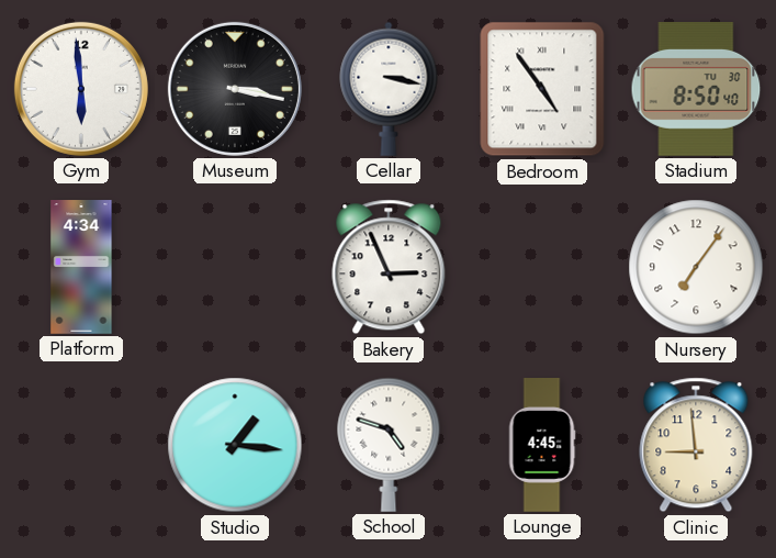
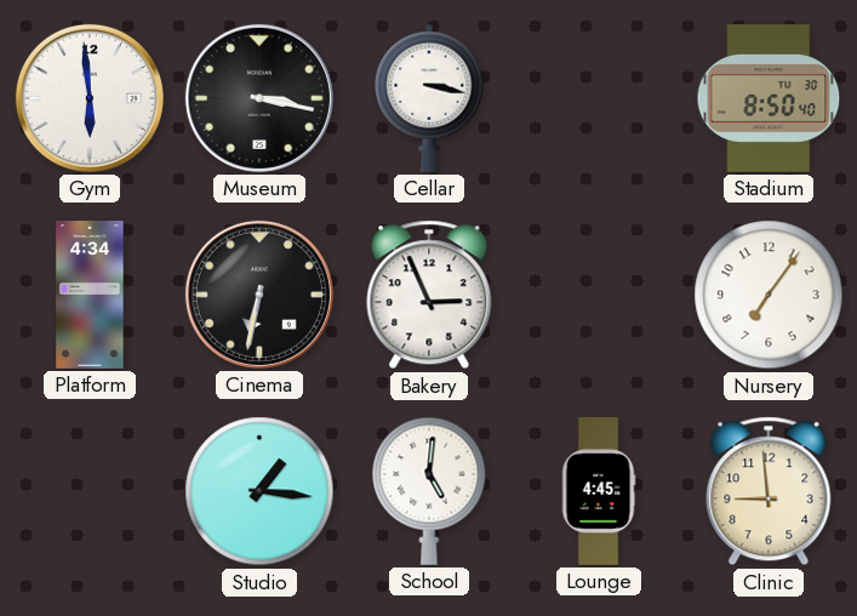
Bedroom: 4:54 -> none (542, 89)
Cinema: none -> 6:32 (259, 295)
School: 4:48 -> 5:01 (429, 491)
